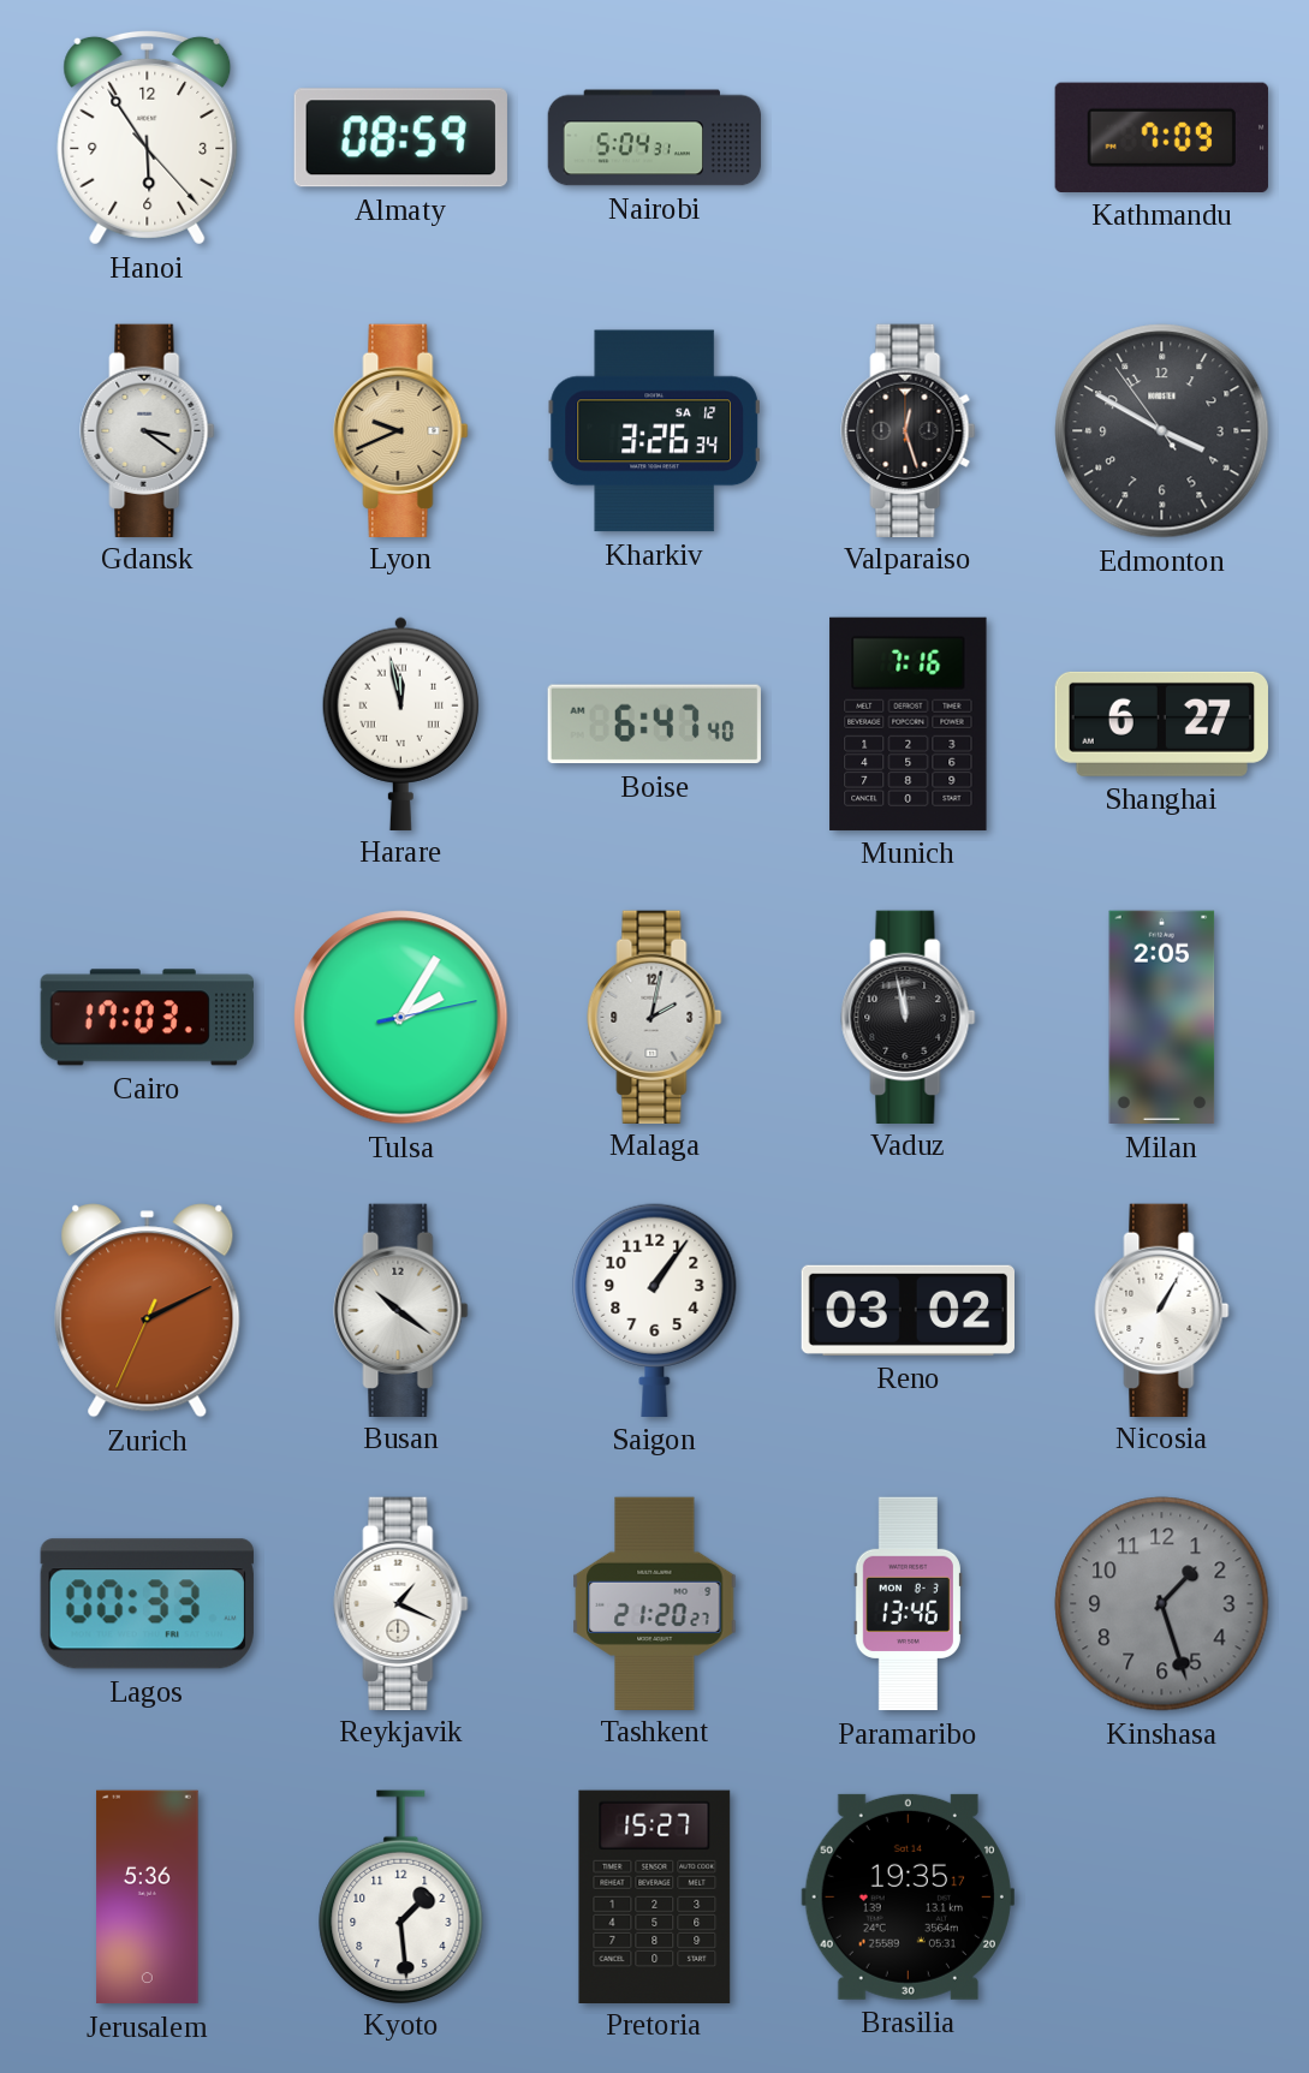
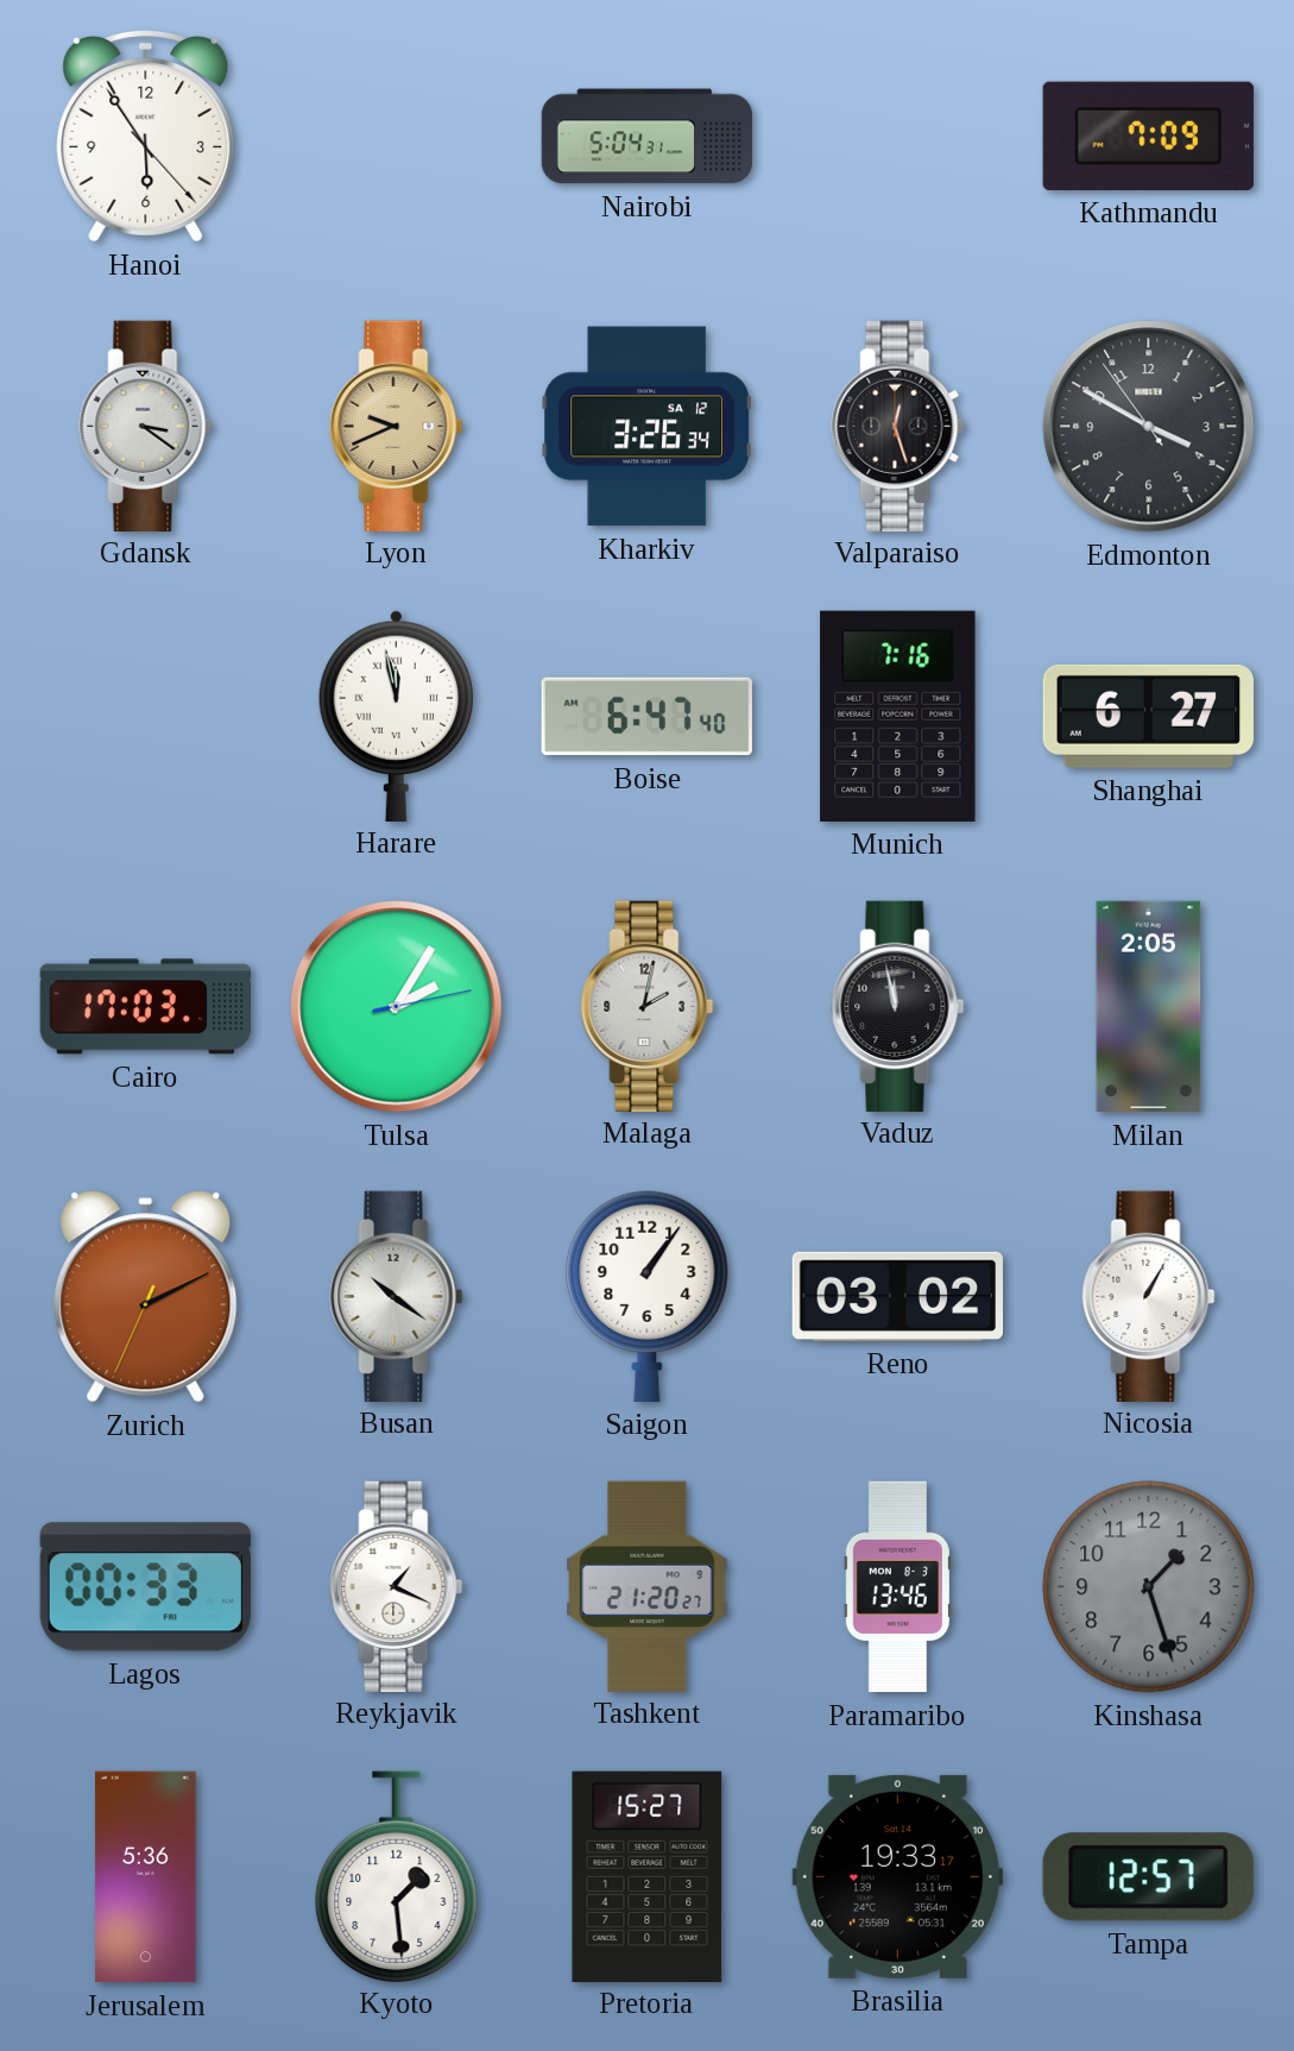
Almaty: 08:59 -> none (400, 138)
Brasilia: 19:35 -> 19:33 (897, 1876)
Tampa: none -> 12:57 (1148, 1877)
